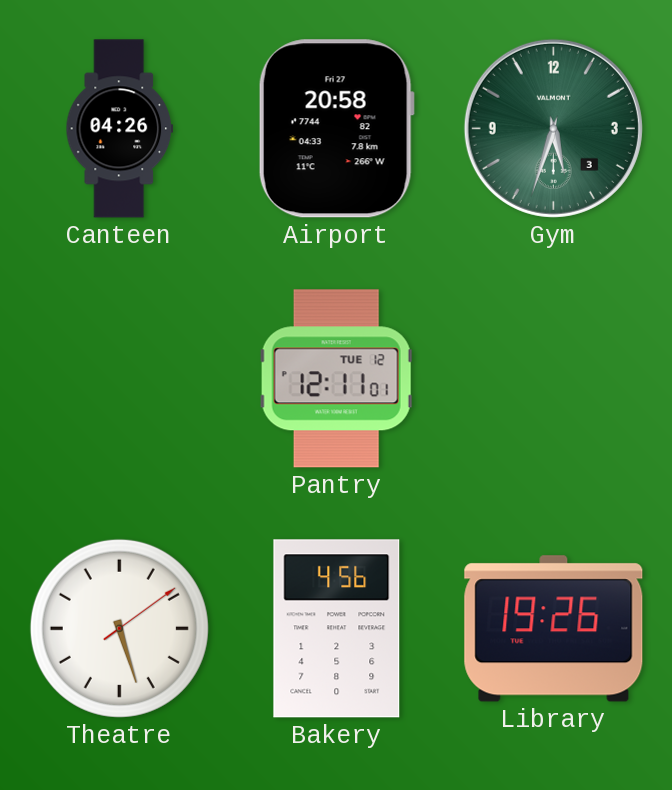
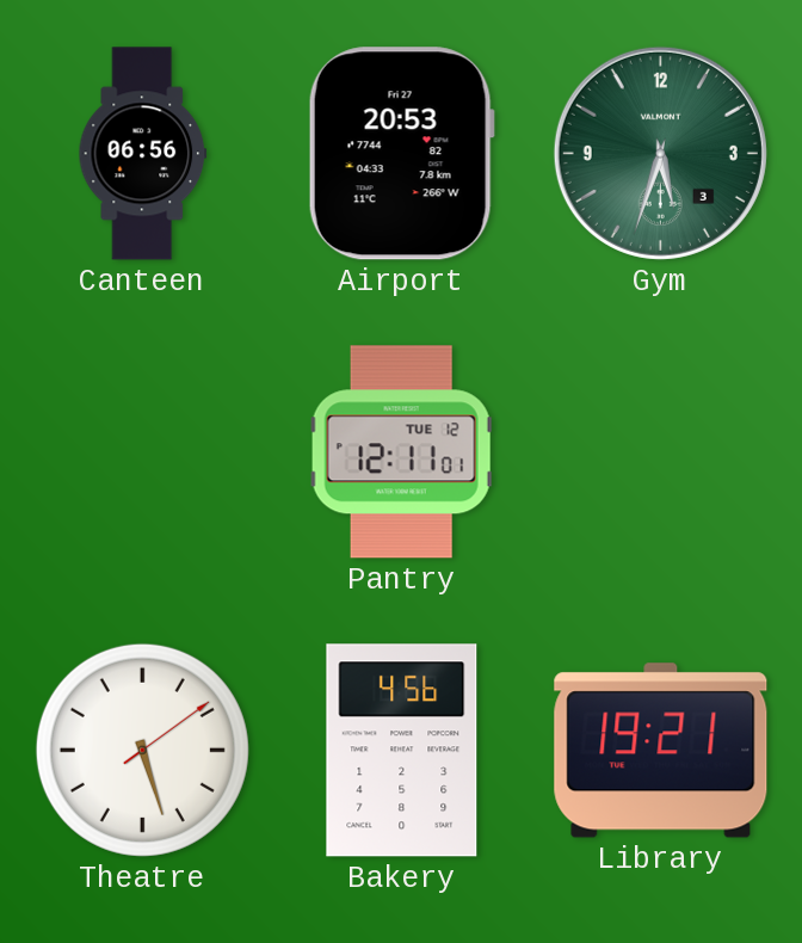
Canteen: 04:26 -> 06:56 (142, 154)
Airport: 20:58 -> 20:53 (401, 154)
Library: 19:26 -> 19:21 (661, 751)
